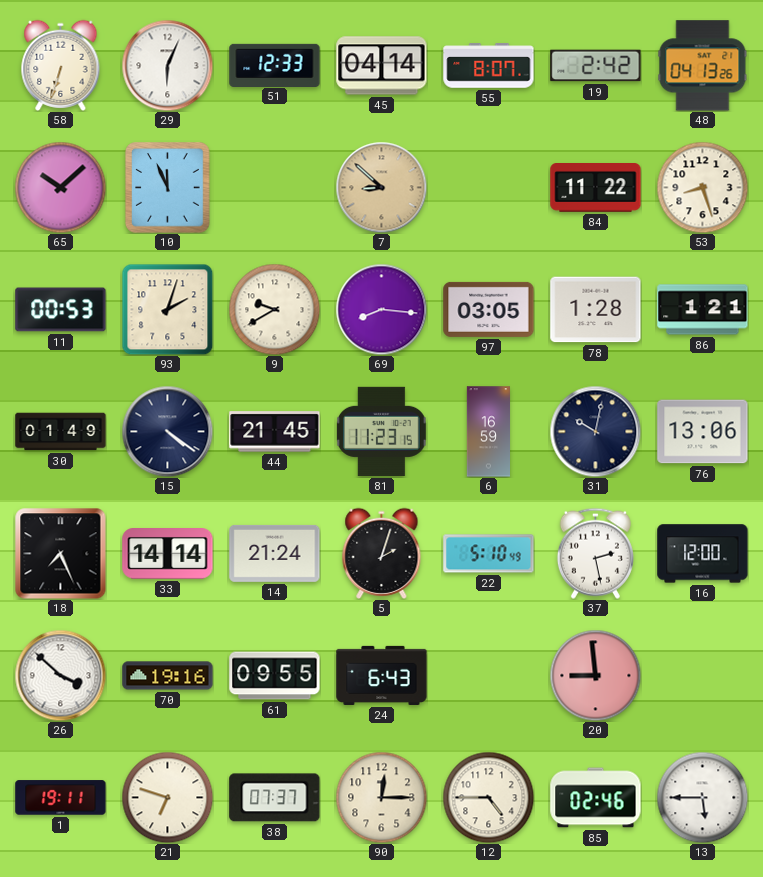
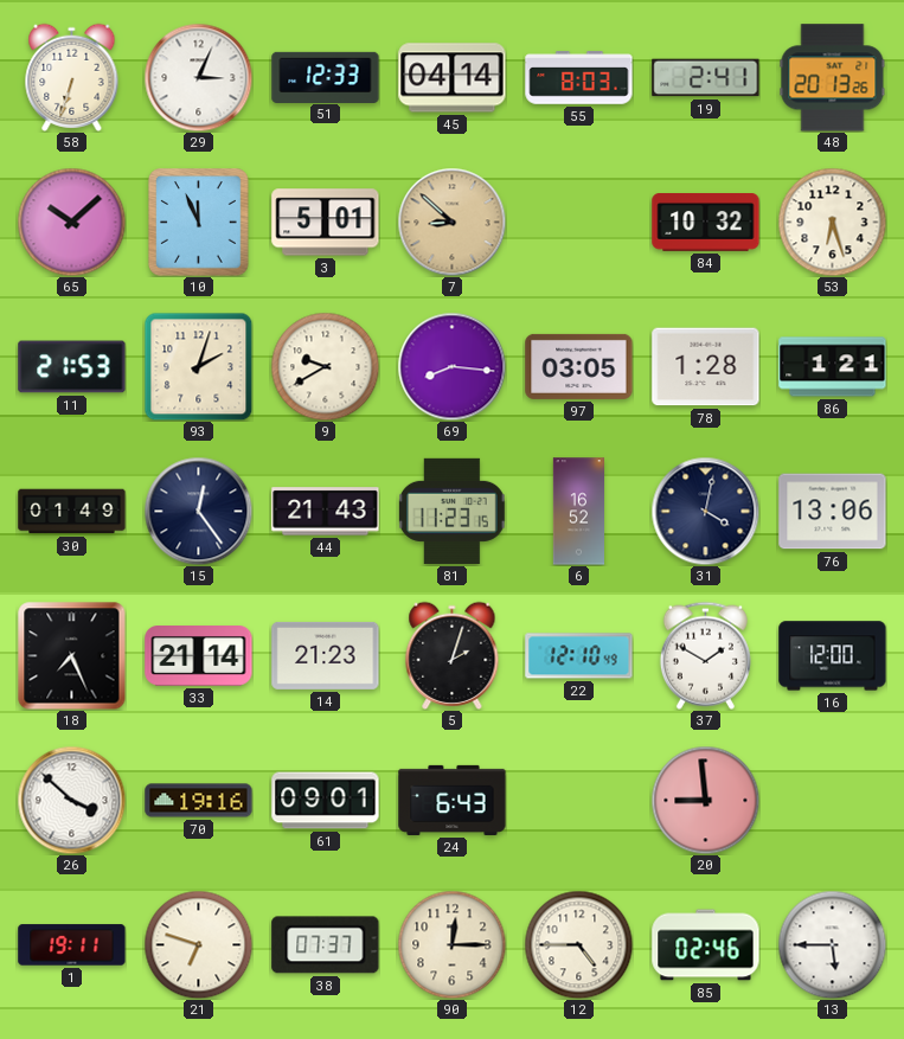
29: 6:04 -> 3:04 (198, 77)
55: 8:07 -> 8:03 (579, 78)
19: 2:42 -> 2:41 (706, 78)
48: 04:13 -> 20:13 (833, 78)
3: none -> 5:01 (326, 223)
84: 11:22 -> 10:32 (706, 223)
53: 8:27 -> 6:27 (832, 222)
11: 00:53 -> 21:53 (72, 367)
15: 4:21 -> 12:24 (198, 511)
44: 21:45 -> 21:43 (326, 512)
6: 16:59 -> 16:52 (578, 512)
31: 10:02 -> 4:02 (705, 511)
33: 14:14 -> 21:14 (199, 656)
14: 21:24 -> 21:23 (326, 655)
22: 5:10 -> 12:10 (579, 656)
37: 2:28 -> 1:50 (705, 655)
61: 09:55 -> 09:01 (326, 801)
